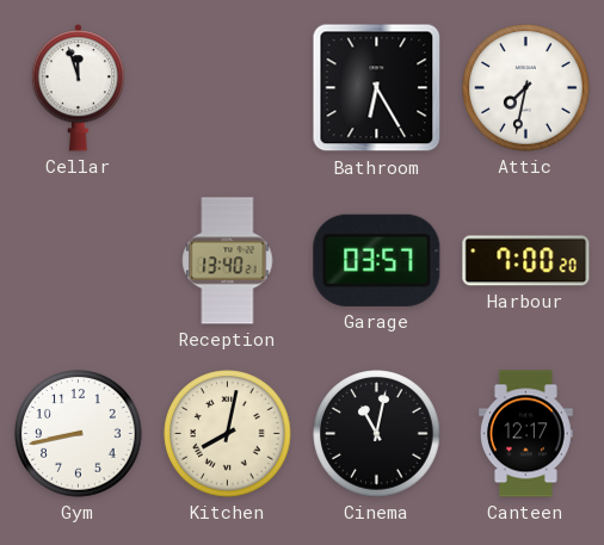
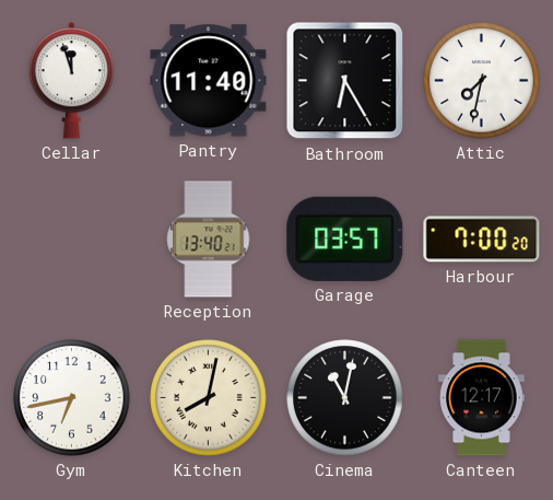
Pantry: none -> 11:40 (209, 81)
Gym: 8:43 -> 6:43 (72, 398)
